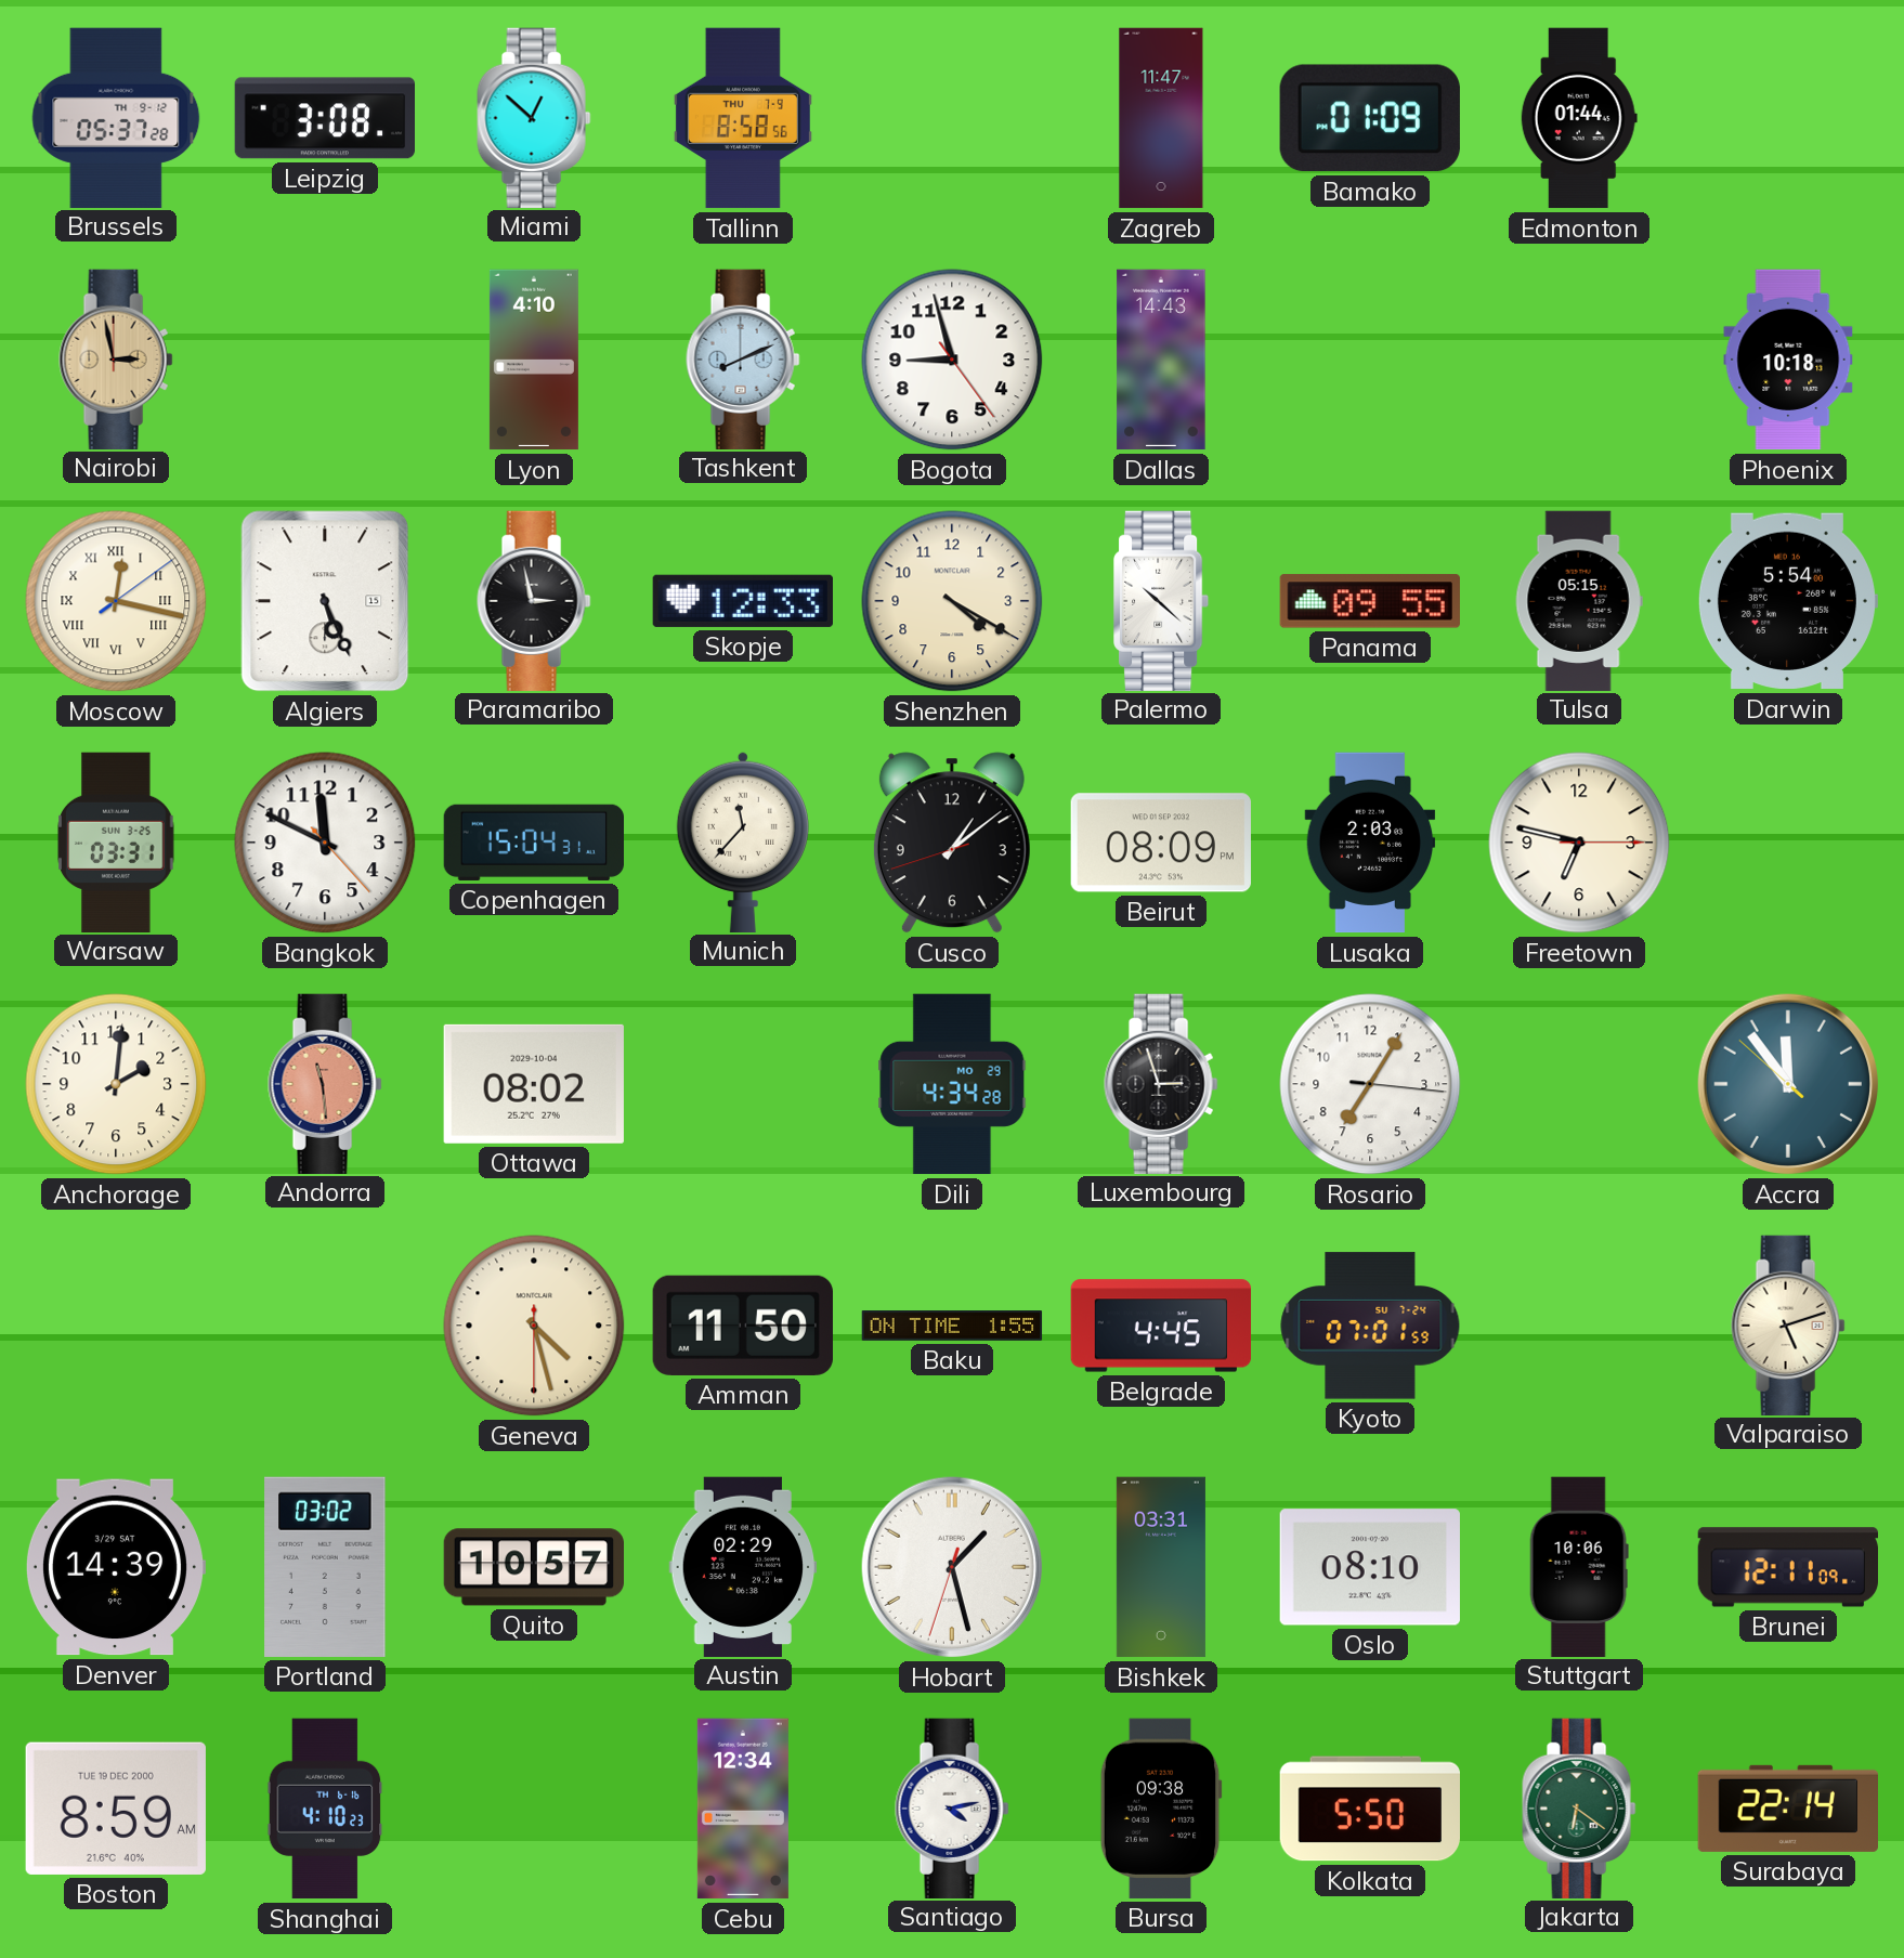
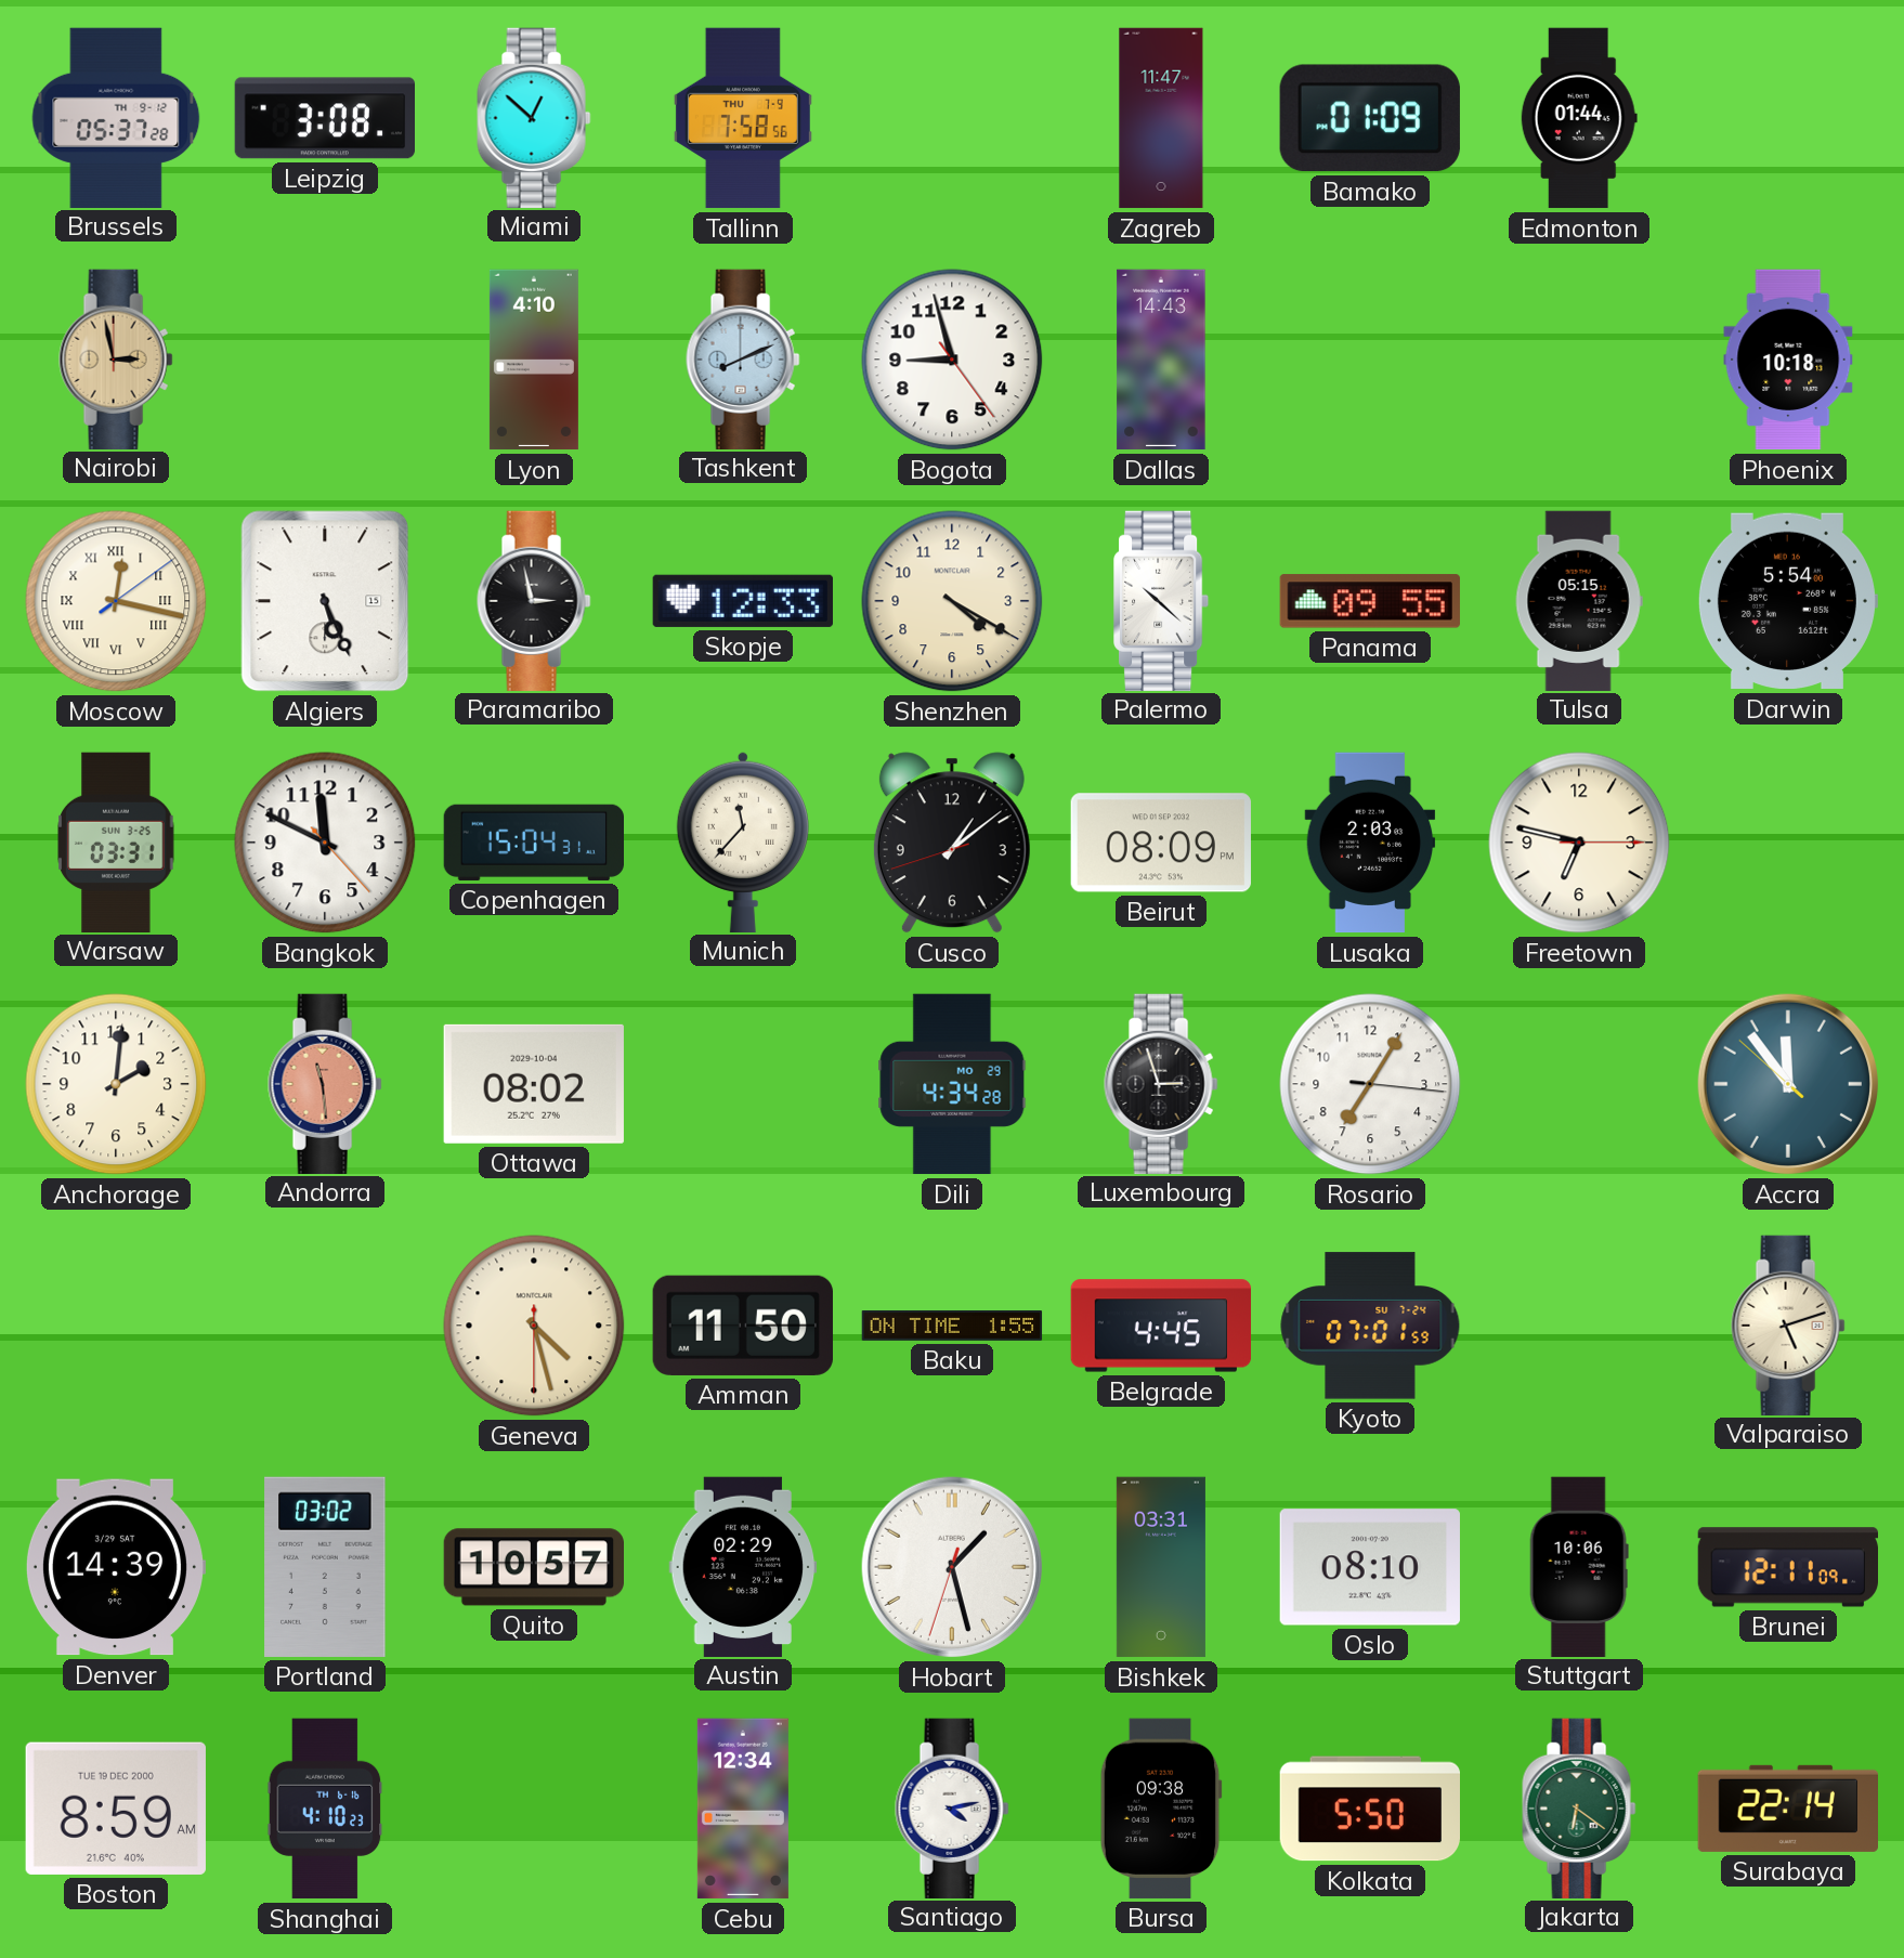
Tallinn: 8:58 -> 7:58 (743, 118)
